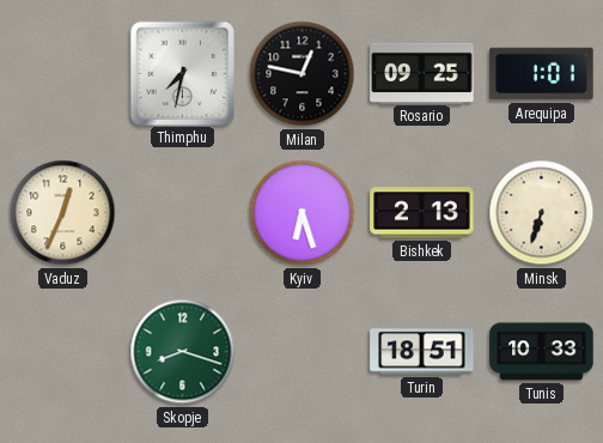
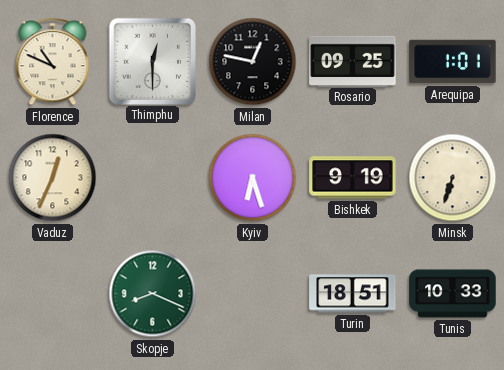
Florence: none -> 10:49 (53, 62)
Thimphu: 7:32 -> 12:30 (152, 61)
Bishkek: 2:13 -> 9:19 (353, 178)
Skopje: 8:18 -> 8:19 (153, 294)
